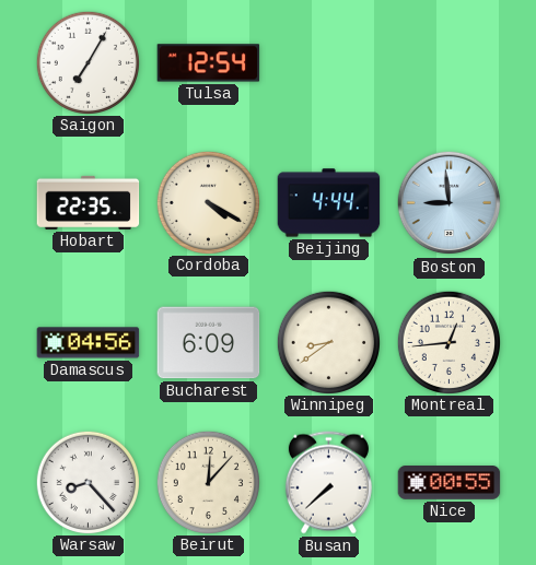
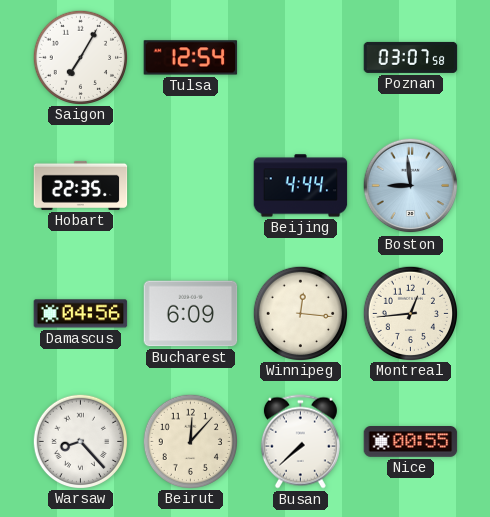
Poznan: none -> 03:07 (411, 57)
Cordoba: 4:20 -> none (208, 202)
Winnipeg: 8:39 -> 12:16 (300, 313)
